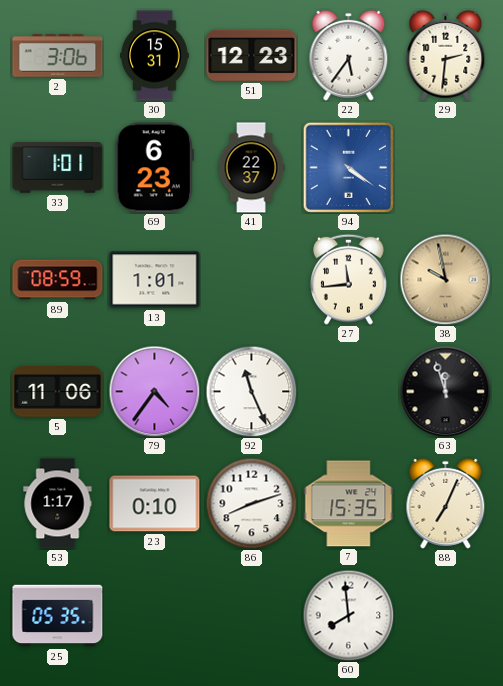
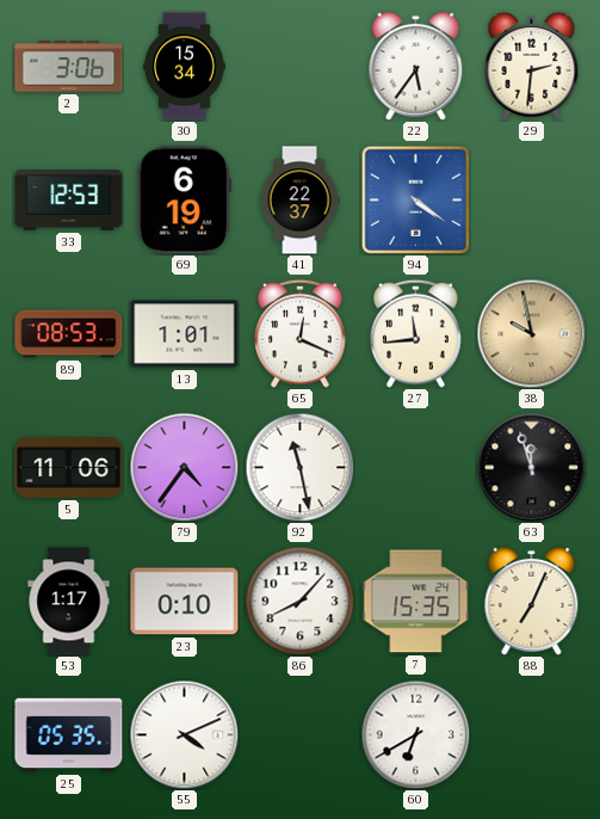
30: 15:31 -> 15:34 (185, 67)
51: 12:23 -> none (252, 55)
33: 1:01 -> 12:53 (69, 201)
69: 6:23 -> 6:19 (184, 201)
89: 08:59 -> 08:53 (69, 334)
65: none -> 12:19 (301, 333)
92: 11:26 -> 11:28 (299, 467)
86: 8:12 -> 8:07 (299, 601)
55: none -> 4:11 (184, 734)
60: 7:59 -> 6:40 (415, 734)
